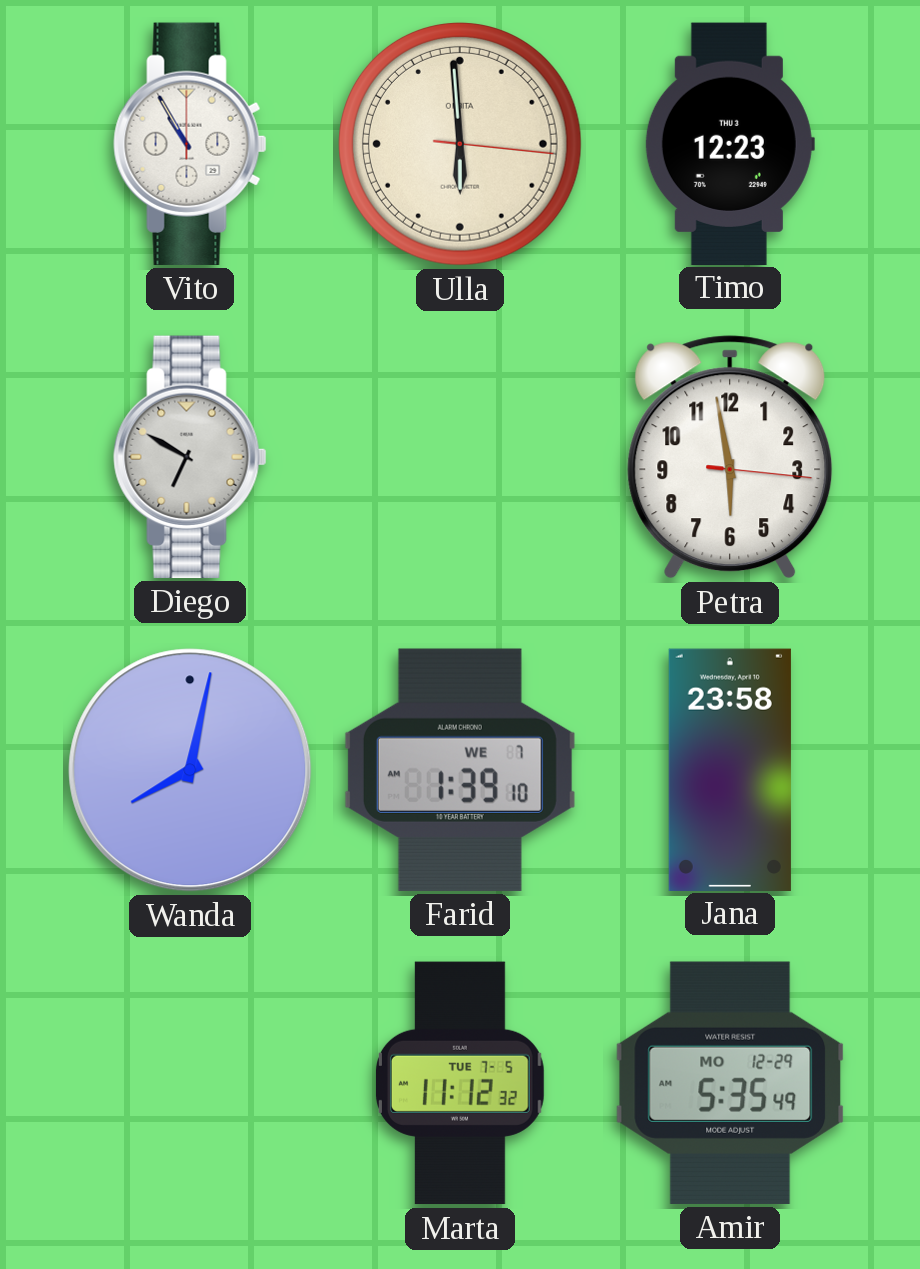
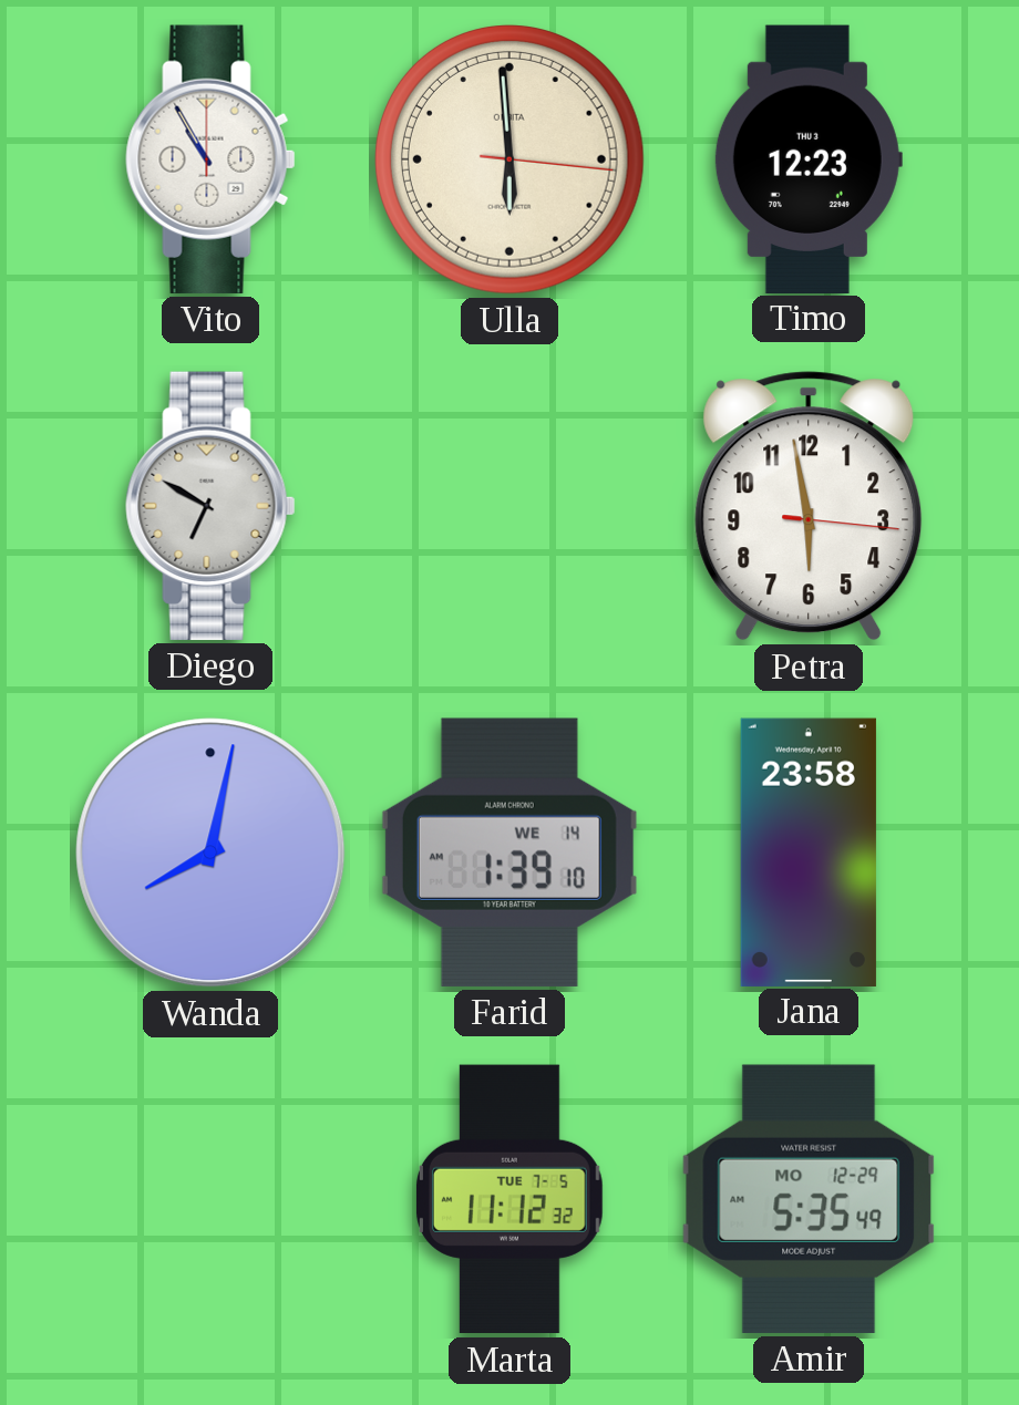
Farid date: WE 7 -> WE 14 (510, 853)
